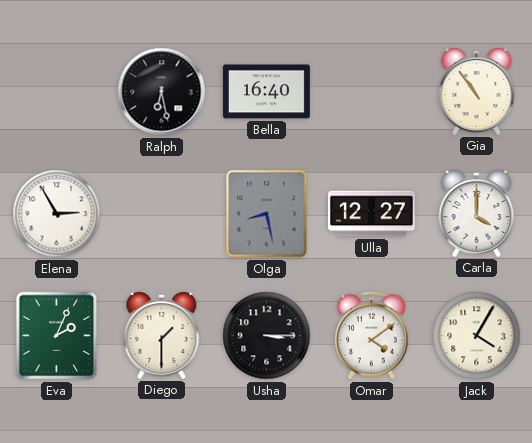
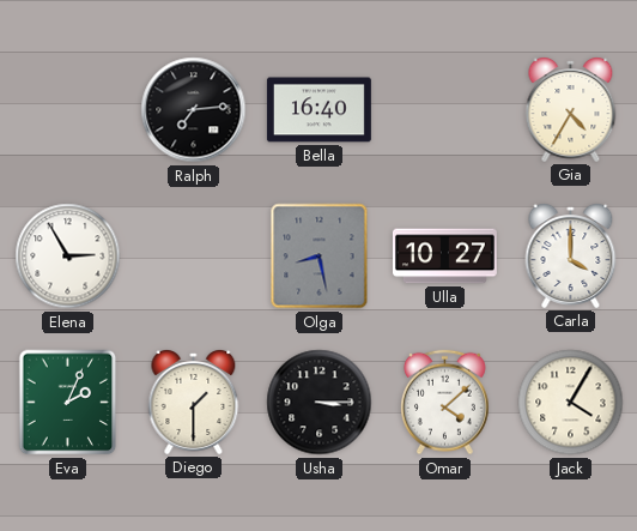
Ralph: 6:28 -> 7:14 (194, 110)
Gia: 10:54 -> 4:35 (571, 110)
Ulla: 12:27 -> 10:27 (444, 257)
Omar: 4:09 -> 4:08 (445, 403)
